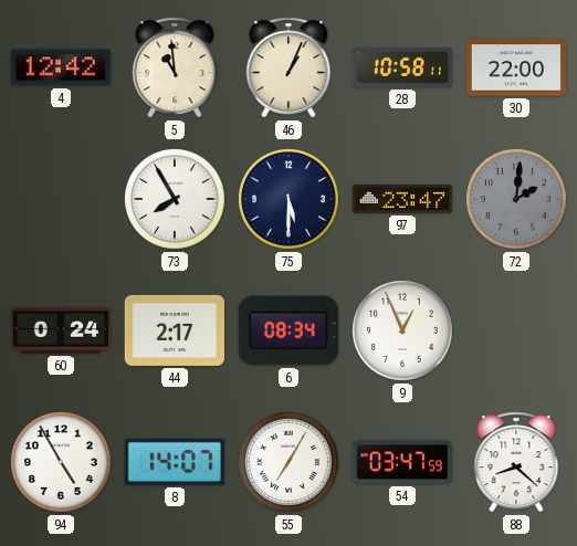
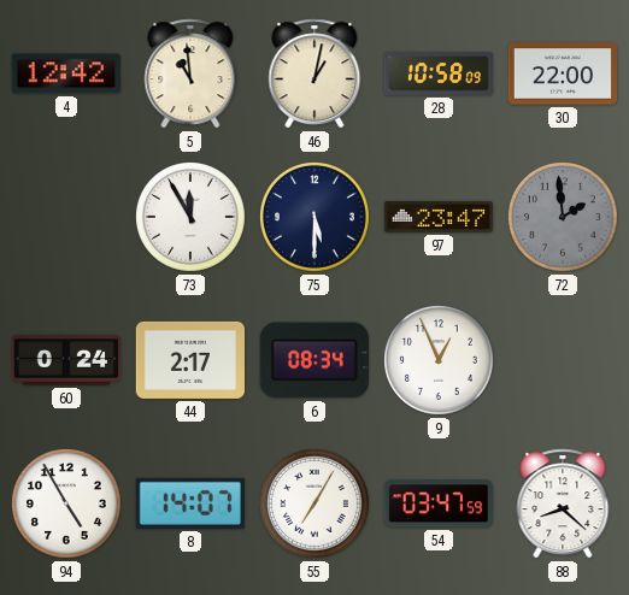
46: 1:04 -> 1:02 (314, 73)
28: 10:58:11 -> 10:58:09 (437, 75)
73: 7:55 -> 11:55 (190, 217)
72: 2:01 -> 1:59 (563, 217)
